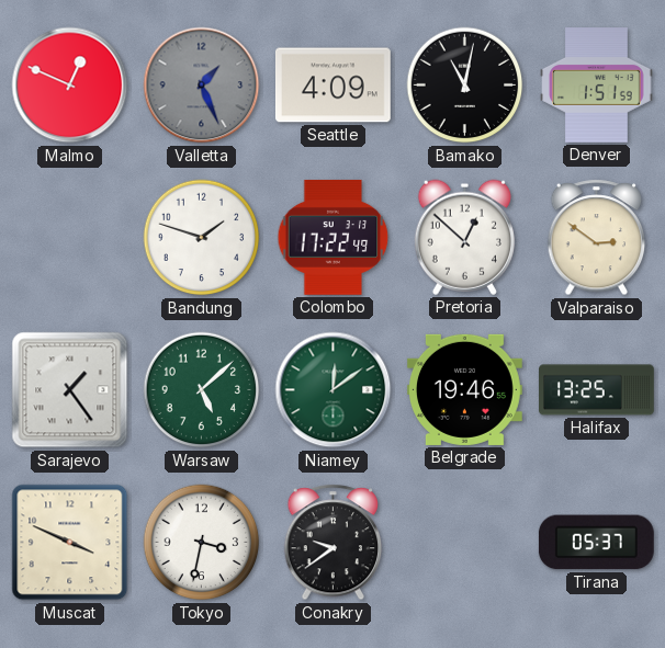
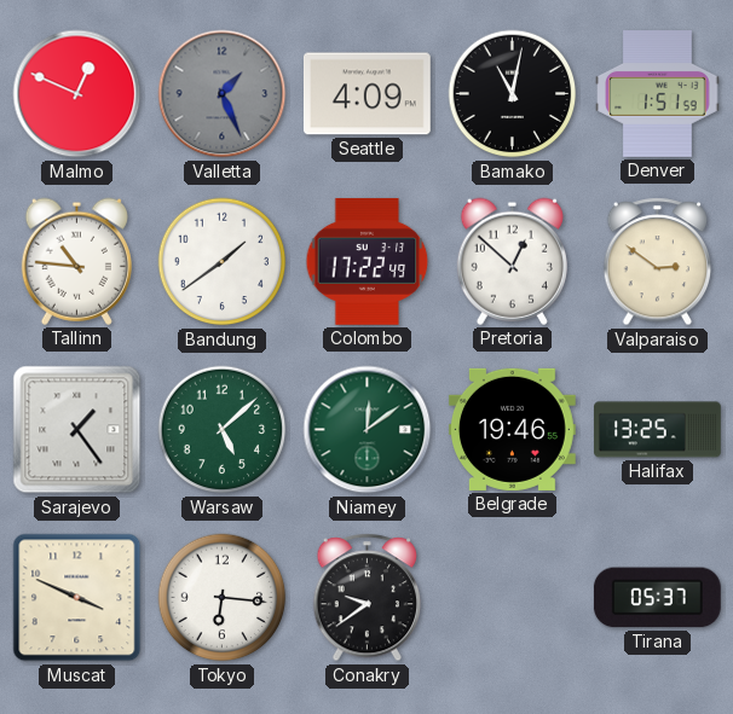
Tallinn: none -> 10:46 (76, 261)
Bandung: 1:48 -> 1:39 (223, 262)
Tokyo: 3:32 -> 6:16 (223, 598)
